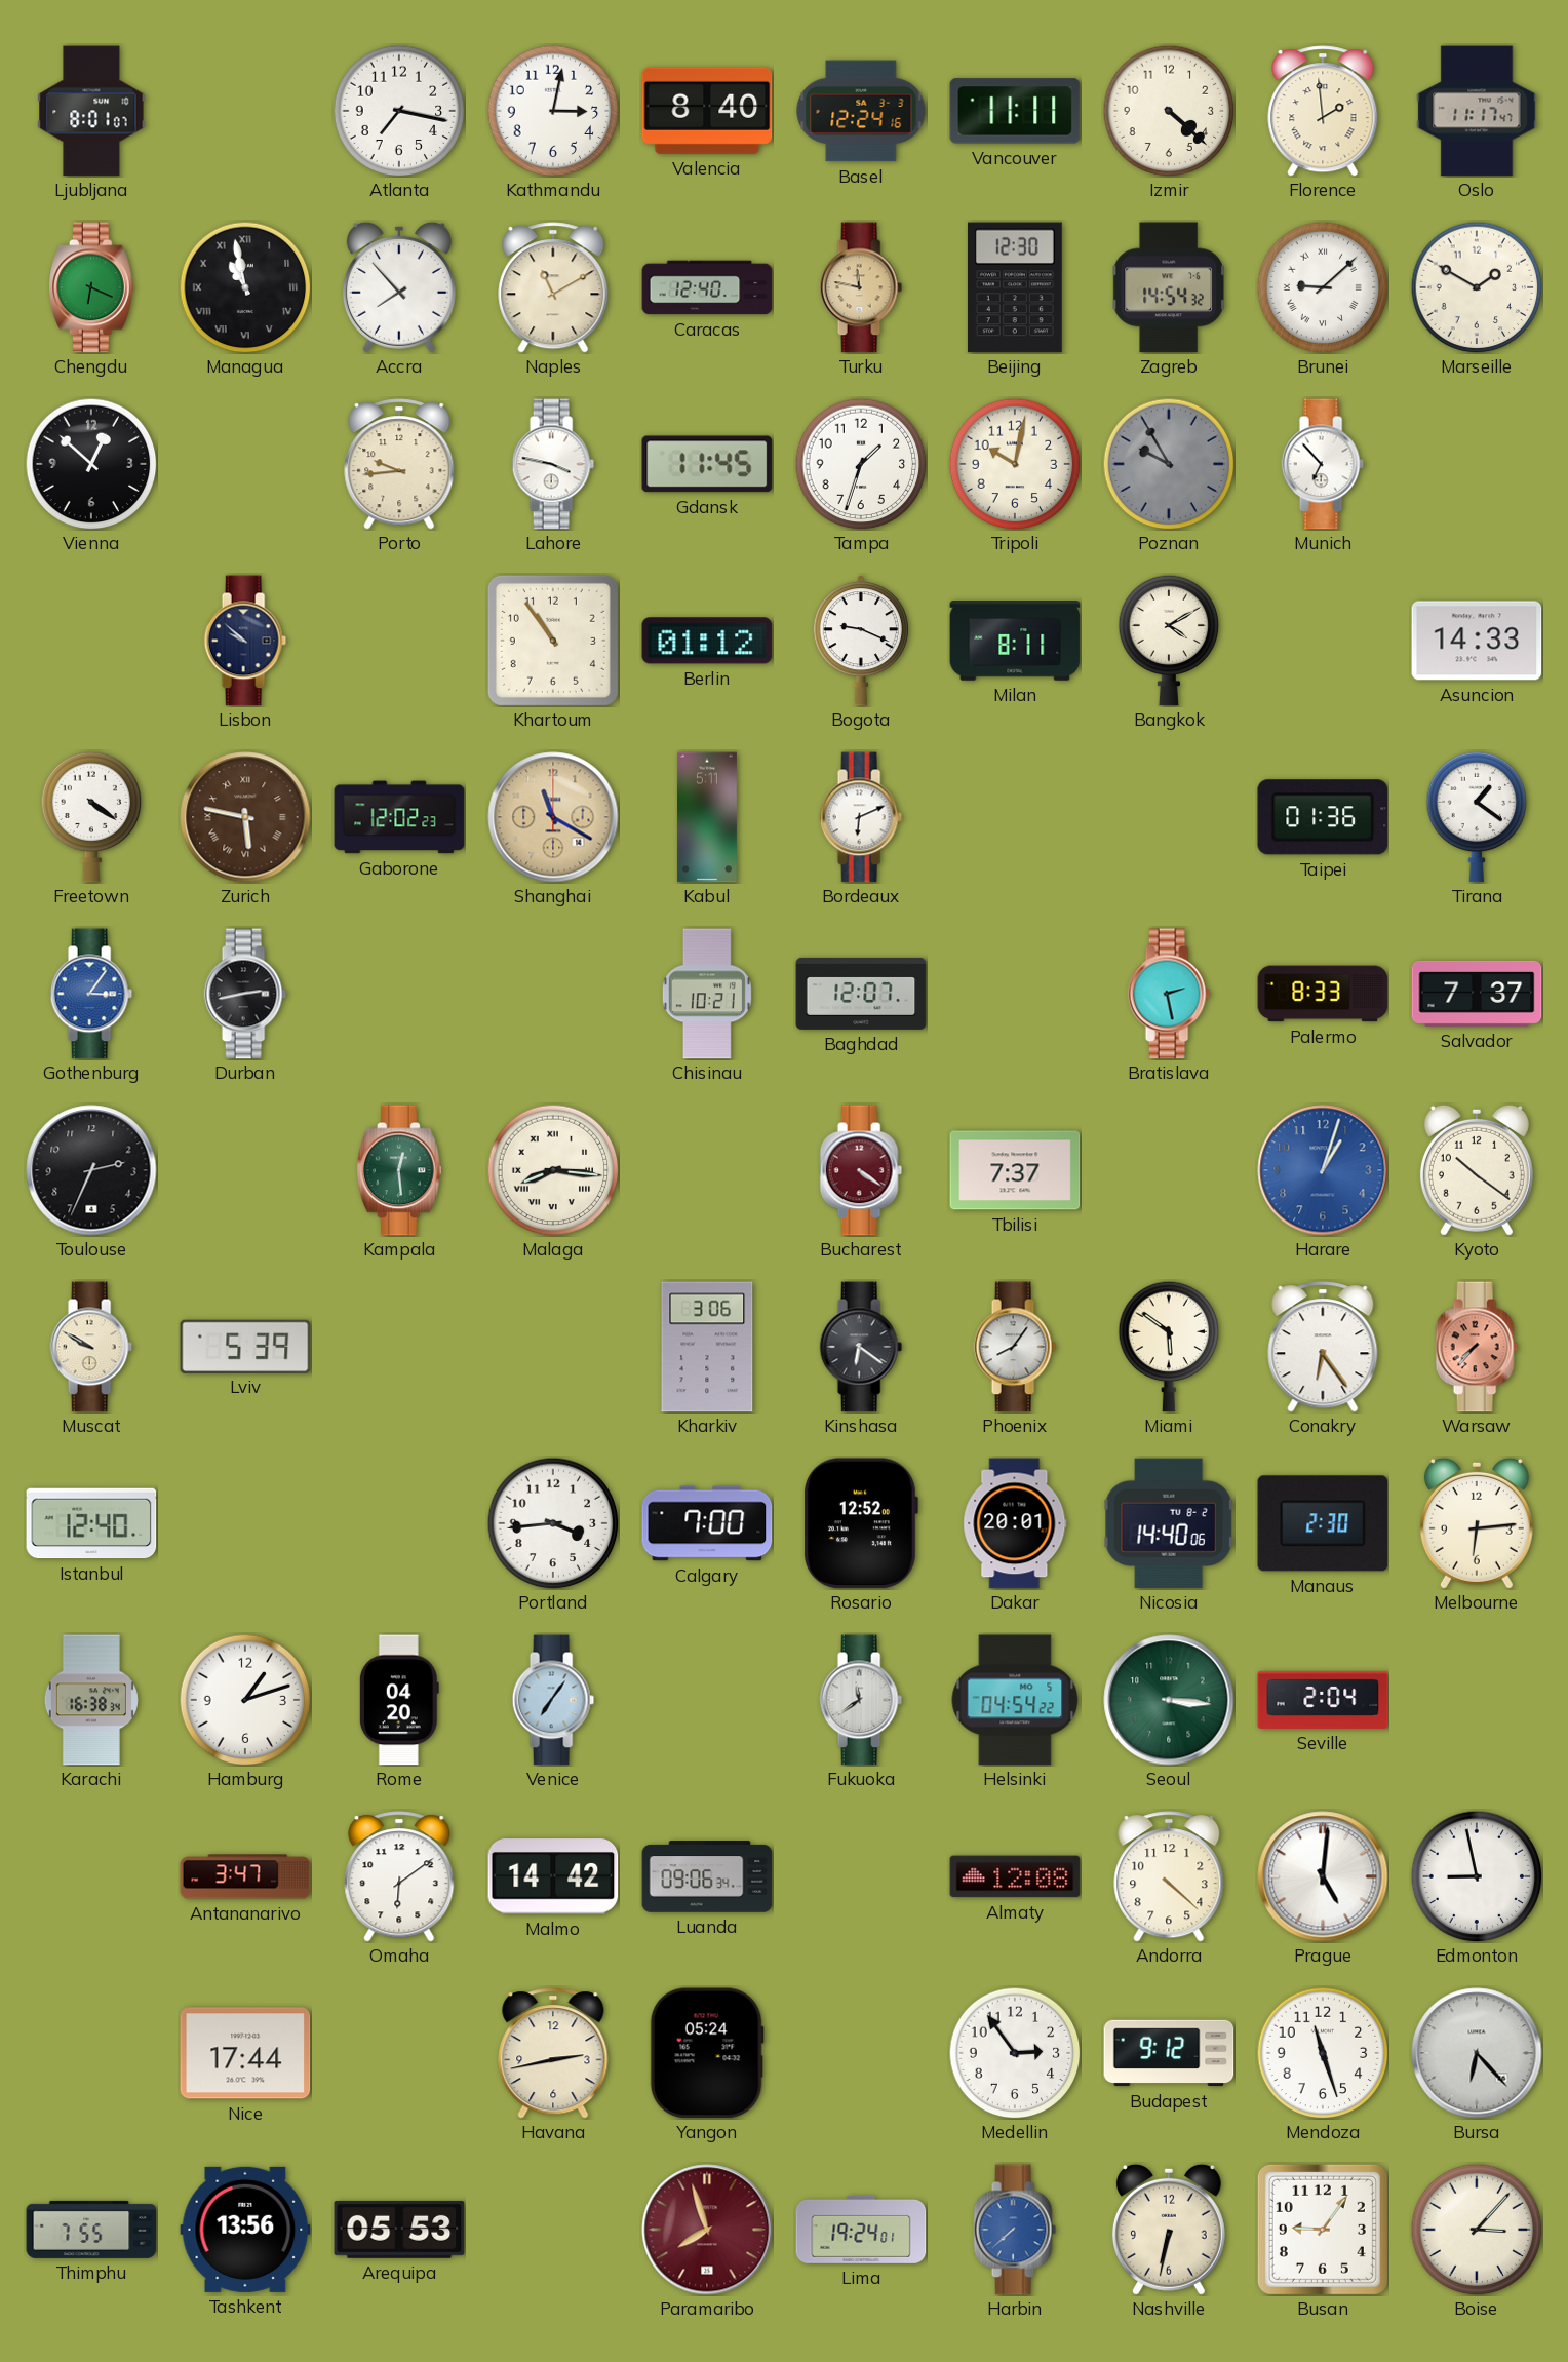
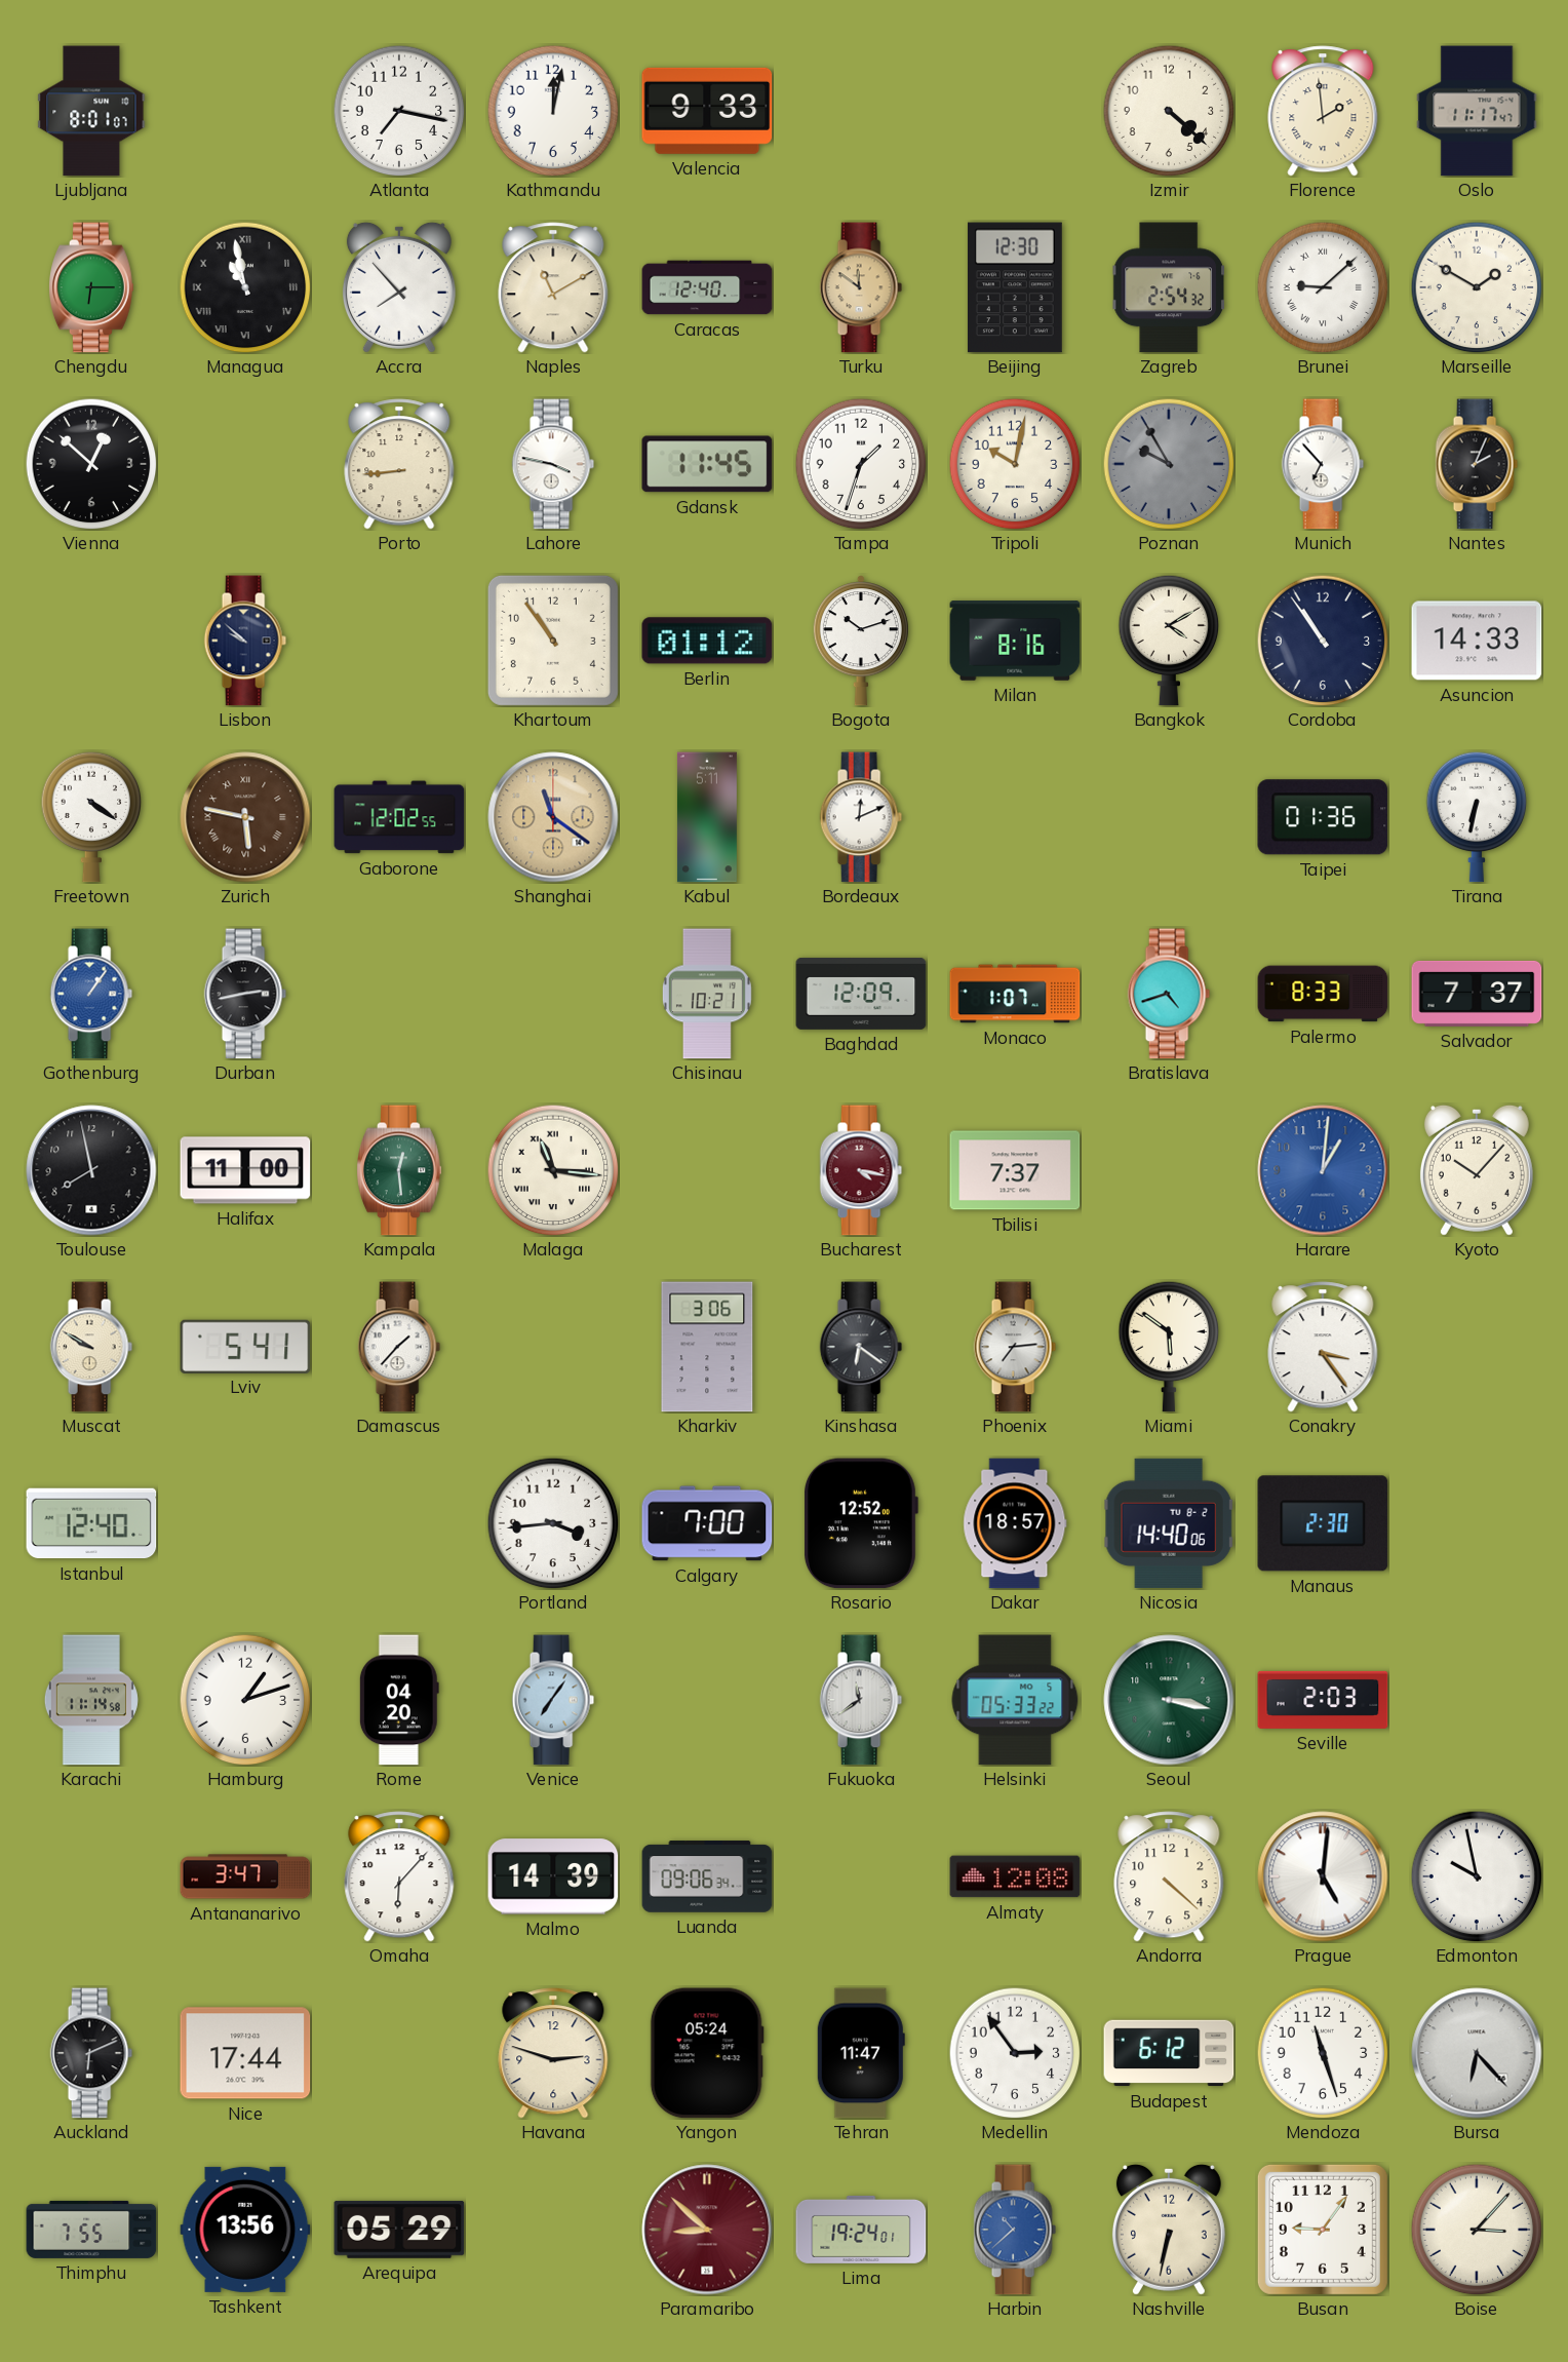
Kathmandu: 3:02 -> 12:02 (553, 111)
Valencia: 8:40 -> 9:33 (707, 111)
Basel: 12:24 -> none (861, 111)
Vancouver: 11:11 -> none (1015, 111)
Chengdu: 6:19 -> 6:15 (91, 287)
Turku: 11:47 -> 11:51 (861, 287)
Zagreb: 14:54 -> 2:54 (1169, 287)
Porto: 9:44 -> 8:44 (399, 464)
Nantes: none -> 2:04 (1477, 464)
Bogota: 9:19 -> 10:12 (861, 641)
Milan: 8:11 -> 8:16 (1015, 641)
Cordoba: none -> 10:54 (1323, 641)
Gaborone: 12:02:23 -> 12:02:55 (399, 817)
Shanghai: 11:20 -> 11:21 (553, 817)
Bordeaux: 6:11 -> 12:11 (861, 817)
Tirana: 1:21 -> 6:32 (1477, 817)
Gothenburg: 3:06 -> 1:06 (91, 994)
Baghdad: 12:07 -> 12:09 (861, 994)
Monaco: none -> 1:07 (1015, 994)
Bratislava: 2:28 -> 4:42 (1169, 994)
Toulouse: 2:34 -> 7:58 (91, 1170)
Halifax: none -> 11:00 (245, 1170)
Malaga: 8:16 -> 11:16 (553, 1170)
Bucharest: 4:21 -> 4:17 (861, 1170)
Harare: 1:03 -> 1:01 (1323, 1170)
Kyoto: 10:21 -> 10:07 (1477, 1170)
Lviv: 5:39 -> 5:41 (245, 1346)
Damascus: none -> 1:37 (399, 1347)
Phoenix: 8:06 -> 7:14 (1015, 1347)
Conakry: 6:24 -> 3:24 (1323, 1347)
Warsaw: 7:37 -> none (1477, 1347)
Dakar: 20:01 -> 18:57 (1015, 1523)
Melbourne: 6:14 -> none (1477, 1523)
Karachi: 16:38 -> 11:14 (91, 1700)
Helsinki: 04:54 -> 05:33 (1015, 1700)
Seoul: 3:16 -> 3:17 (1169, 1700)
Seville: 2:04 -> 2:03 (1323, 1700)
Omaha: 6:09 -> 6:07 (399, 1876)
Malmo: 14:42 -> 14:39 (553, 1876)
Edmonton: 8:58 -> 9:58 (1477, 1876)
Auckland: none -> 6:11 (91, 2053)
Havana: 2:43 -> 2:48 (553, 2053)
Tehran: none -> 11:47 (861, 2053)
Budapest: 9:12 -> 6:12 (1169, 2053)
Arequipa: 05:53 -> 05:29 (399, 2230)
Paramaribo: 7:57 -> 8:52 (707, 2230)
Harbin: 7:38 -> 10:38 (1015, 2230)
